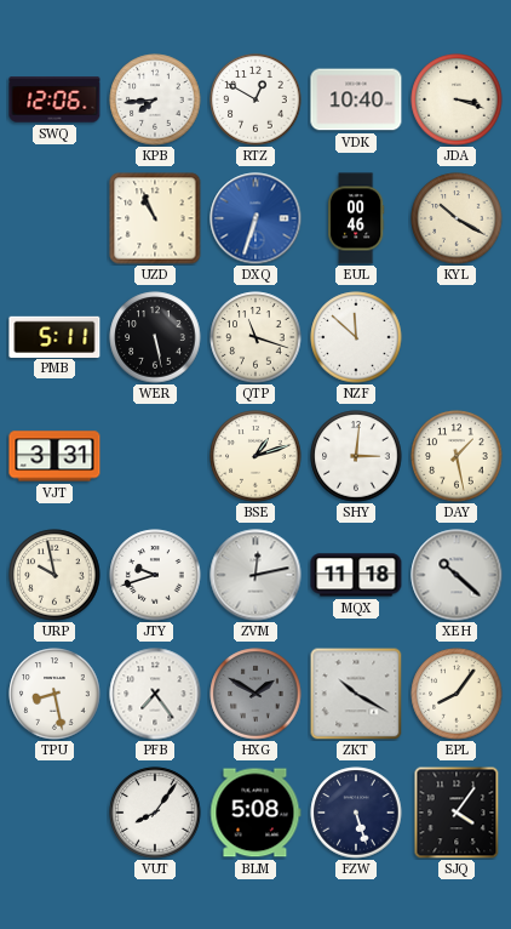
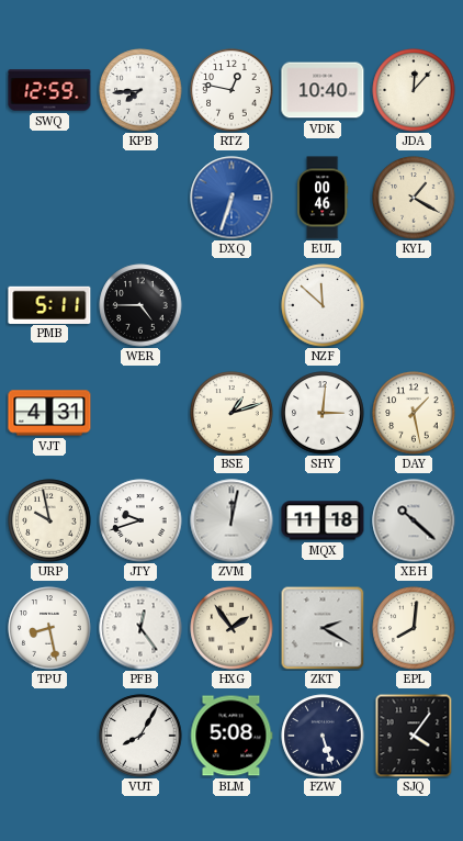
SWQ: 12:06 -> 12:59 (49, 90)
RTZ: 12:50 -> 12:47 (231, 90)
JDA: 3:18 -> 12:07 (414, 90)
UZD: 10:56 -> none (155, 218)
KYL: 10:20 -> 1:20 (414, 198)
WER: 5:28 -> 4:45 (140, 305)
QTP: 11:18 -> none (255, 337)
VJT: 3:31 -> 4:31 (49, 413)
ZVM: 12:13 -> 12:02 (231, 520)
PFB: 7:24 -> 12:24 (140, 628)
HXG: 1:50 -> 1:54 (231, 628)
HXG dial: grey -> cream (231, 628)
ZKT: 10:20 -> 2:20 (323, 628)
EPL: 8:06 -> 8:01 (414, 628)
VUT: 8:06 -> 8:05 (140, 736)
